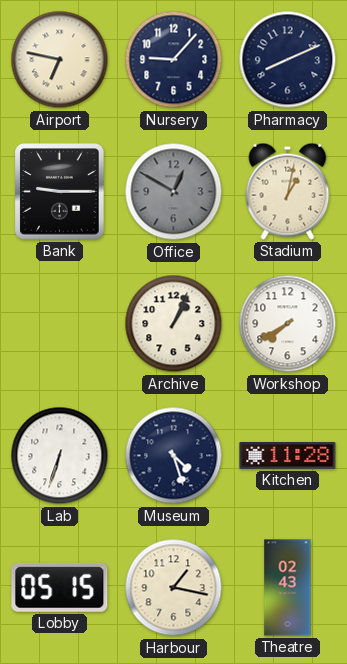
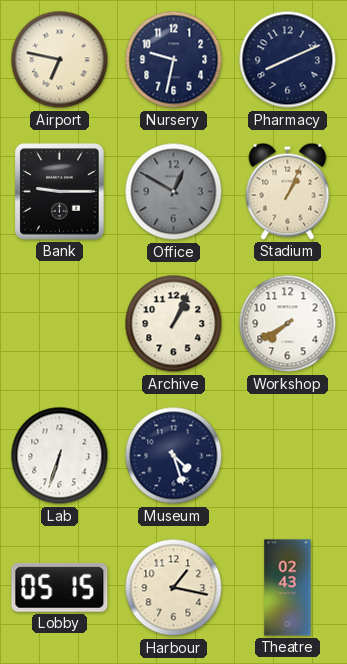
Nursery: 9:07 -> 9:32 (174, 60)
Stadium: 1:02 -> 1:04 (288, 191)
Kitchen: 11:28 -> none (288, 456)
